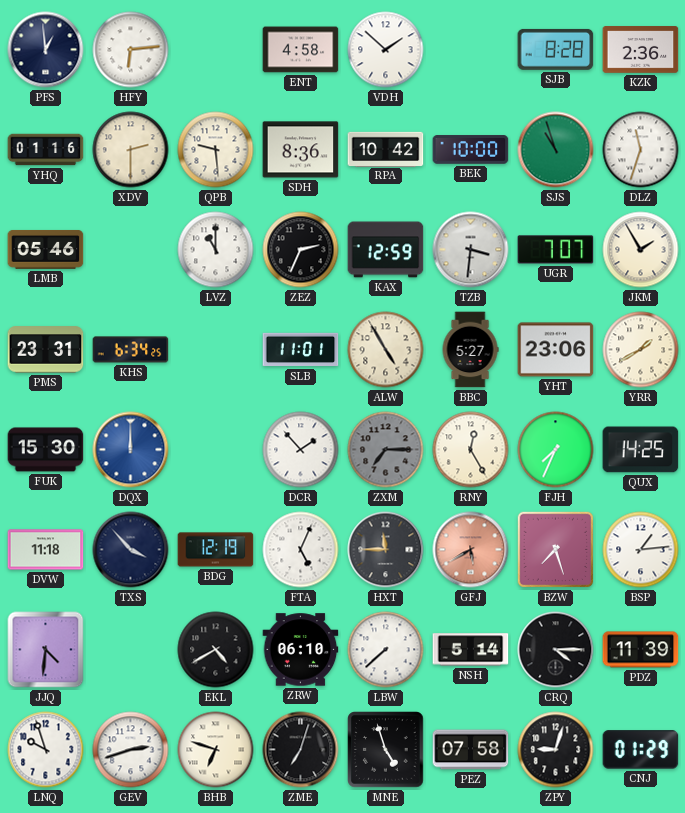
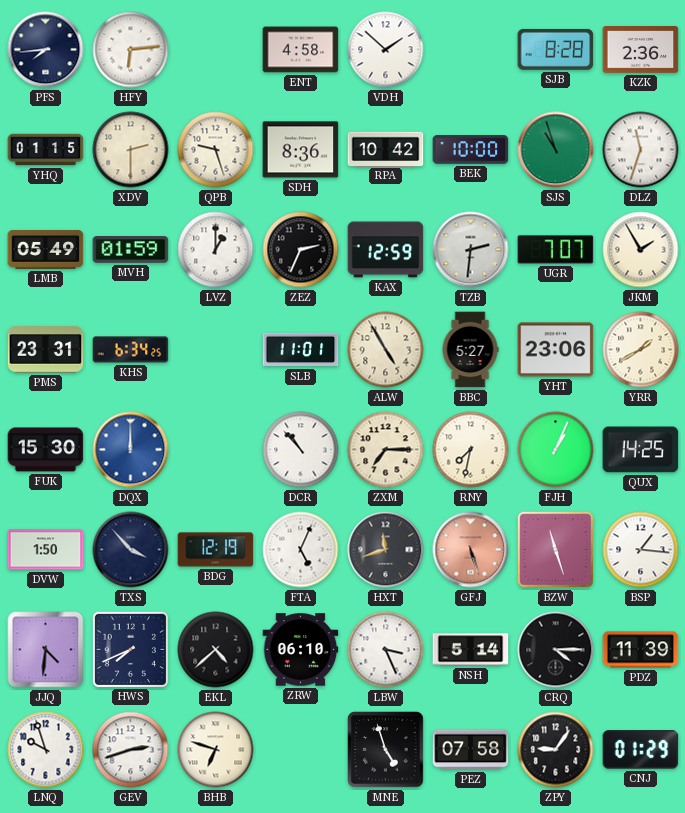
PFS: 12:59 -> 7:44 (46, 50)
YHQ: 01:16 -> 01:15 (46, 150)
QPB: 9:29 -> 9:27 (216, 150)
LMB: 05:46 -> 05:49 (46, 249)
MVH: none -> 01:59 (131, 250)
LVZ: 11:00 -> 1:00 (216, 250)
TZB: 3:31 -> 2:31 (471, 250)
DCR: 1:53 -> 10:53 (301, 450)
ZXM dial: grey -> cream (386, 450)
RNY: 12:25 -> 7:32 (471, 450)
FJH: 7:34 -> 1:04 (556, 450)
DVW: 11:18 -> 1:50 (46, 550)
HXT: 11:45 -> 11:42 (386, 550)
GFJ: 5:40 -> 5:27 (471, 550)
BZW: 7:27 -> 11:27 (556, 550)
BSP: 1:14 -> 1:16 (641, 550)
HWS: none -> 7:41 (130, 649)
EKL: 4:40 -> 4:38 (216, 650)
LBW: 7:38 -> 3:26 (386, 650)
ZME: 7:03 -> none (301, 750)
ZPY: 9:03 -> 9:06 (556, 750)
